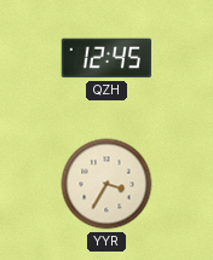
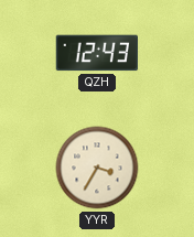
QZH: 12:45 -> 12:43 (96, 53)
